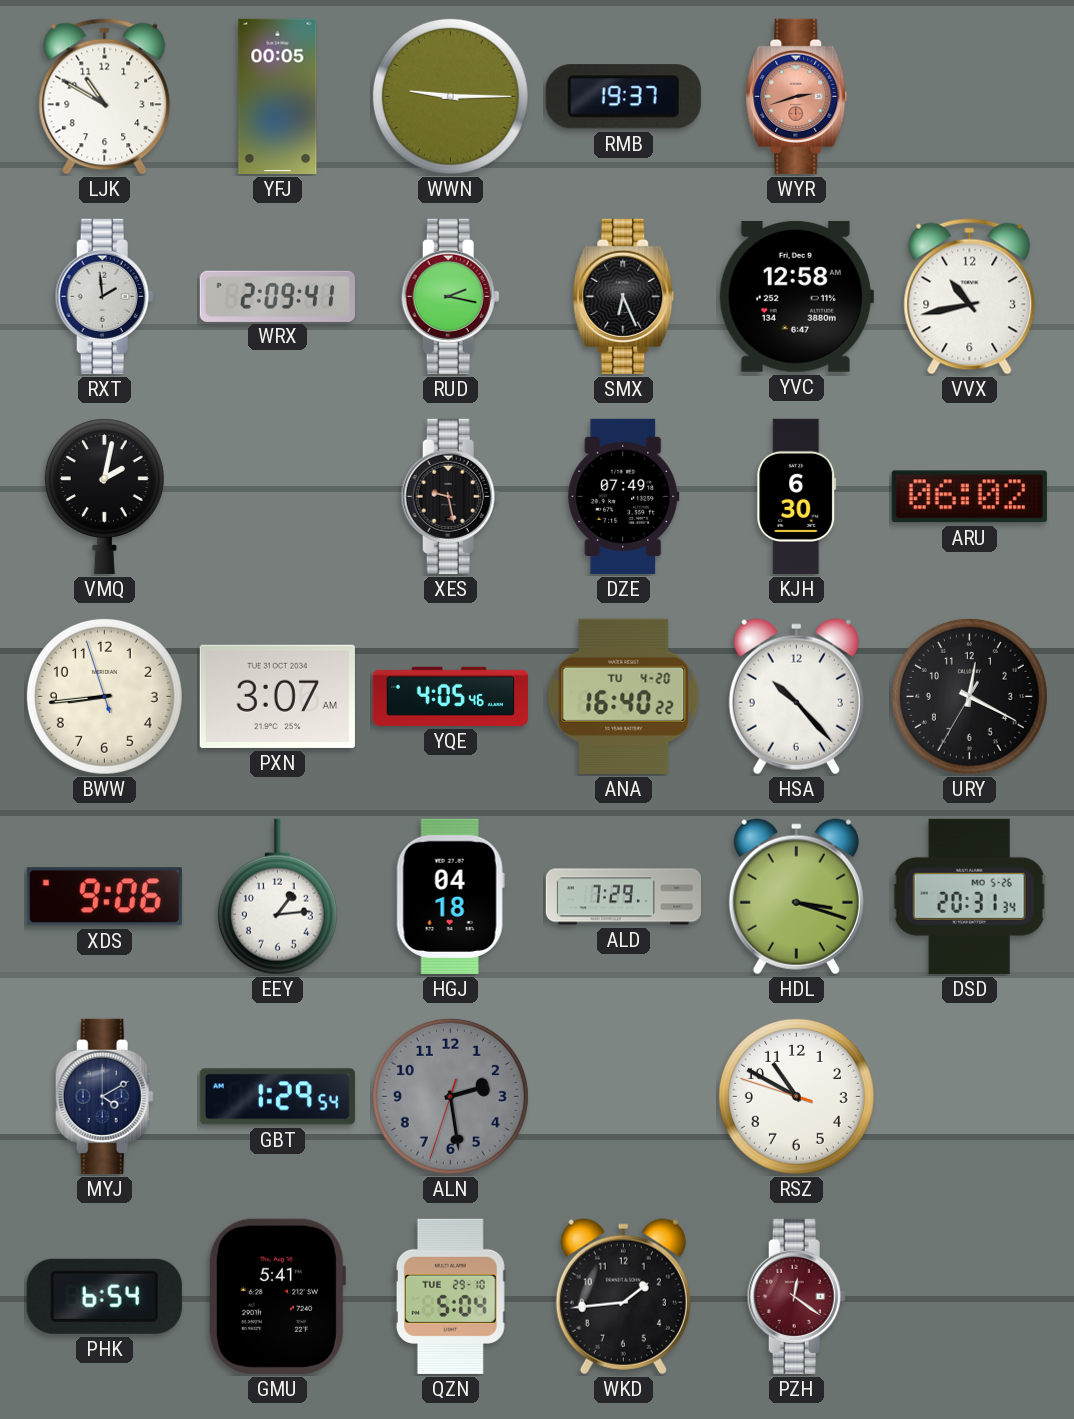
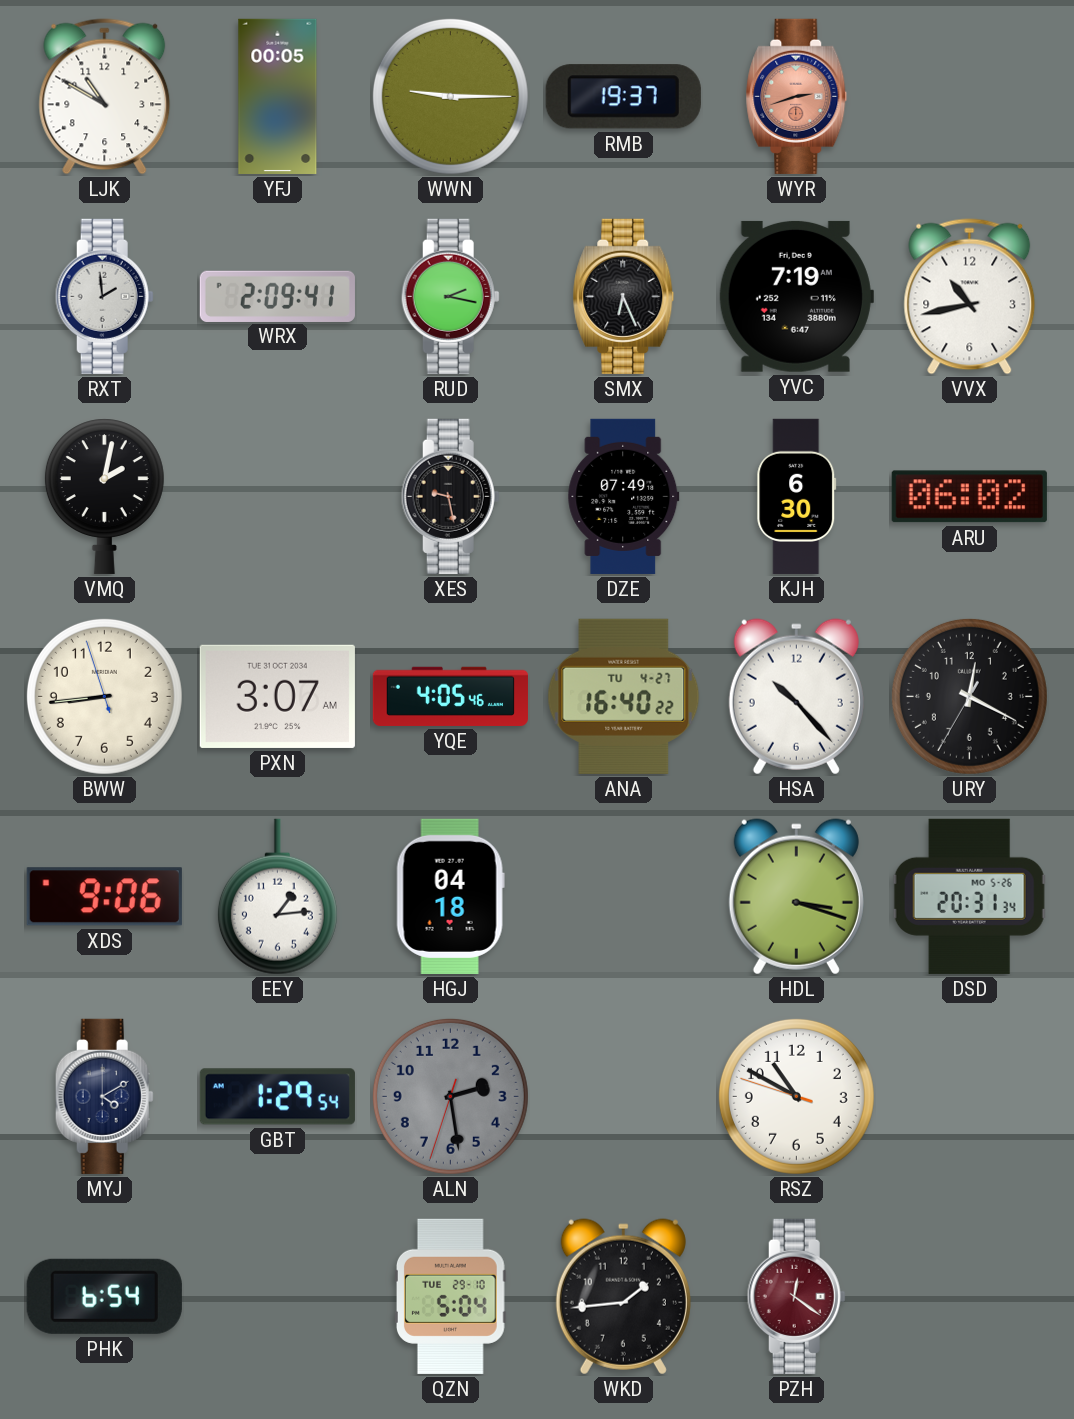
YVC: 12:58 -> 7:19 (796, 296)
ANA date: TU 4-20 -> TU 4-27 (624, 696)
ALD: 7:29 -> none (623, 897)
GMU: 5:41 -> none (277, 1296)
